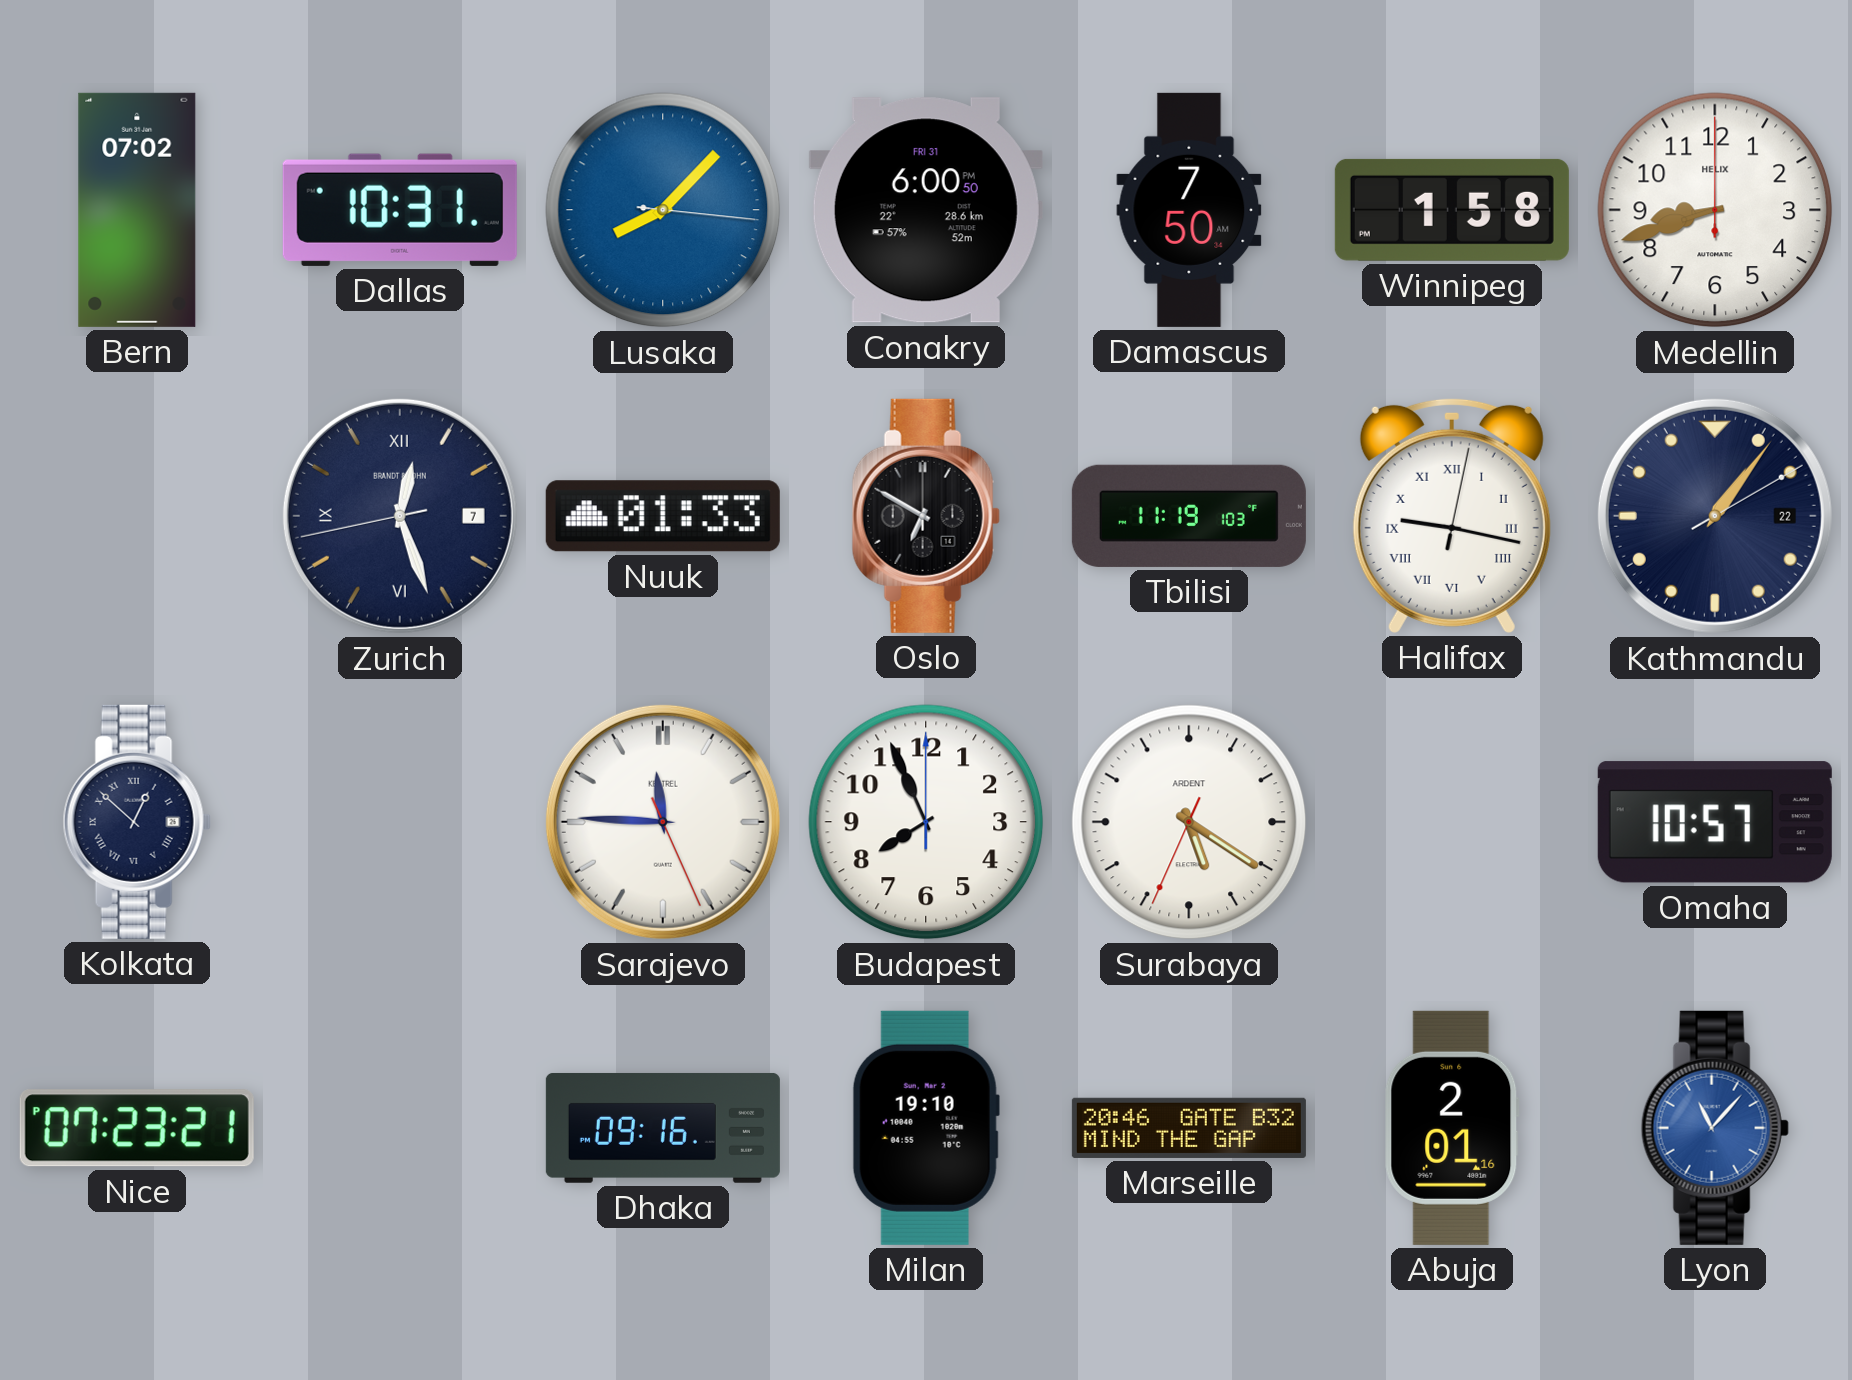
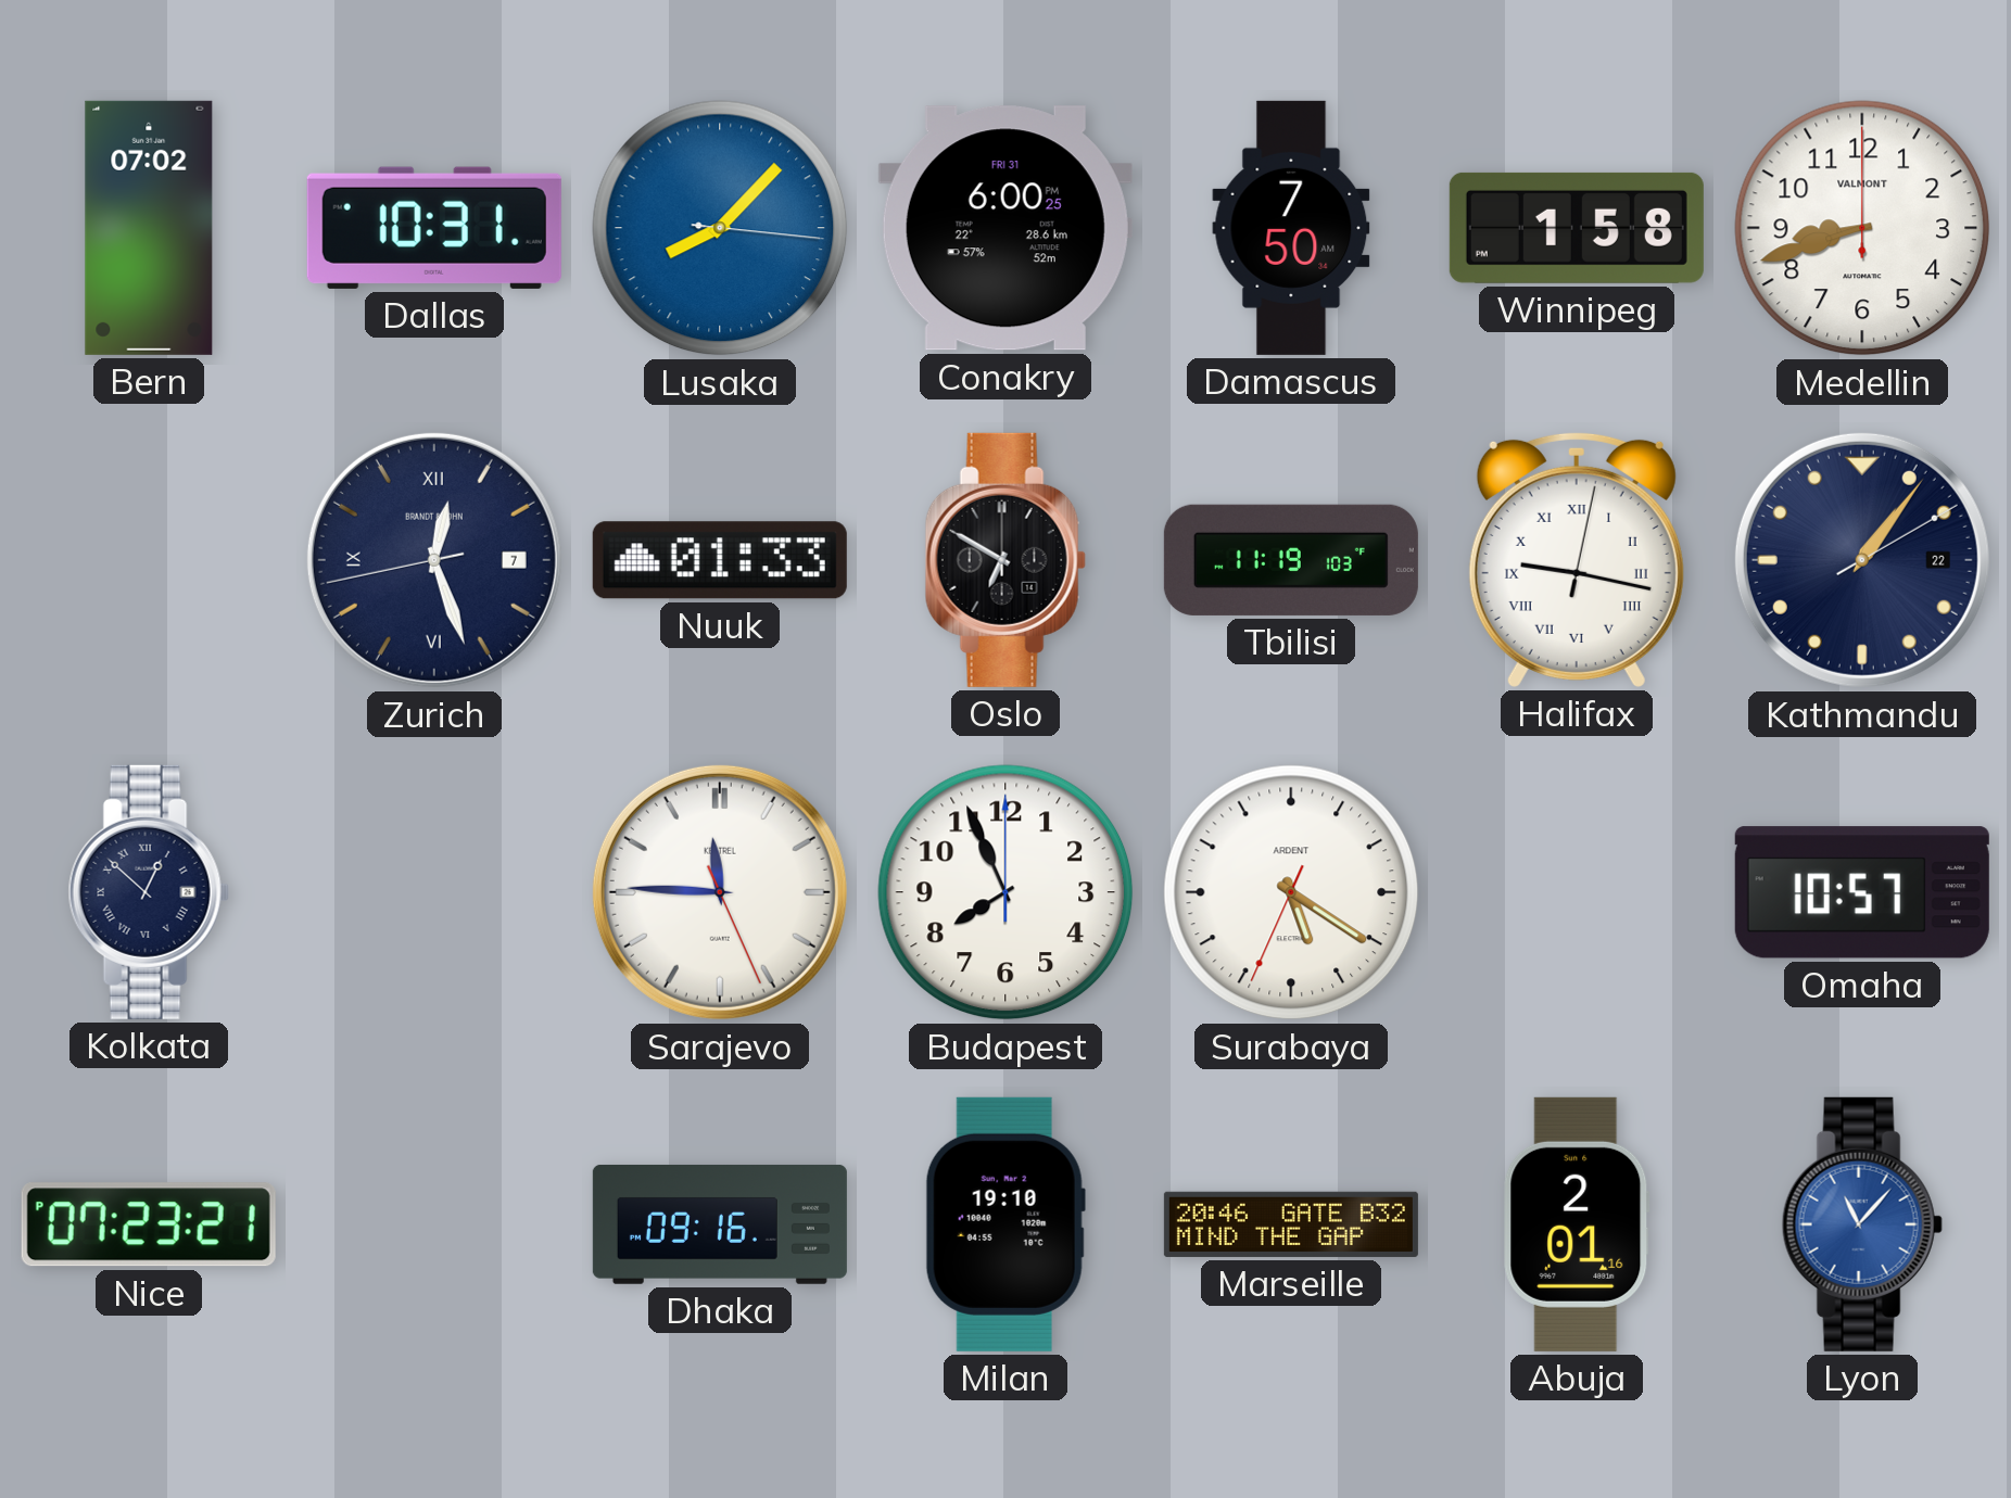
Conakry: 6:00:50 PM -> 6:00:25 PM (1005, 228)
Medellin brand: HELIX -> VALMONT (1862, 228)
